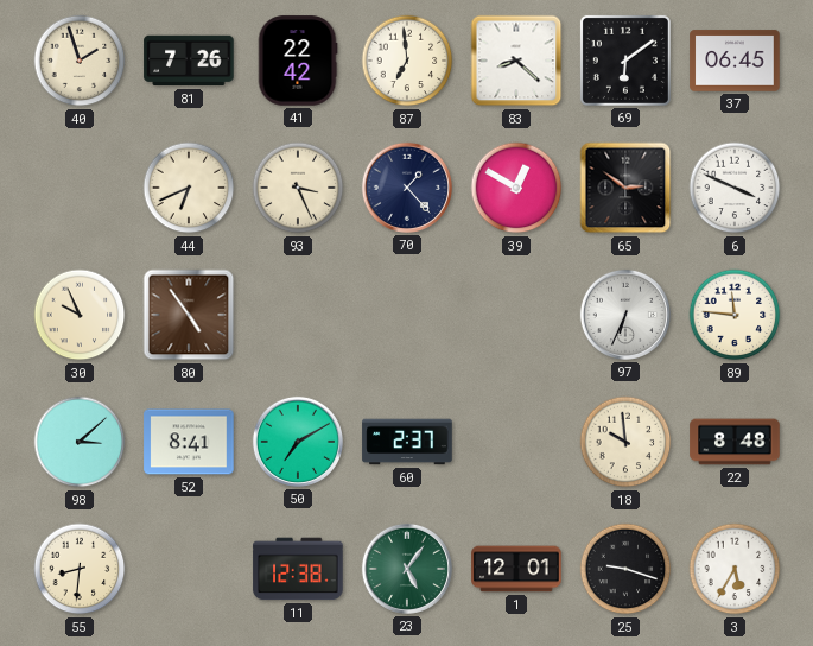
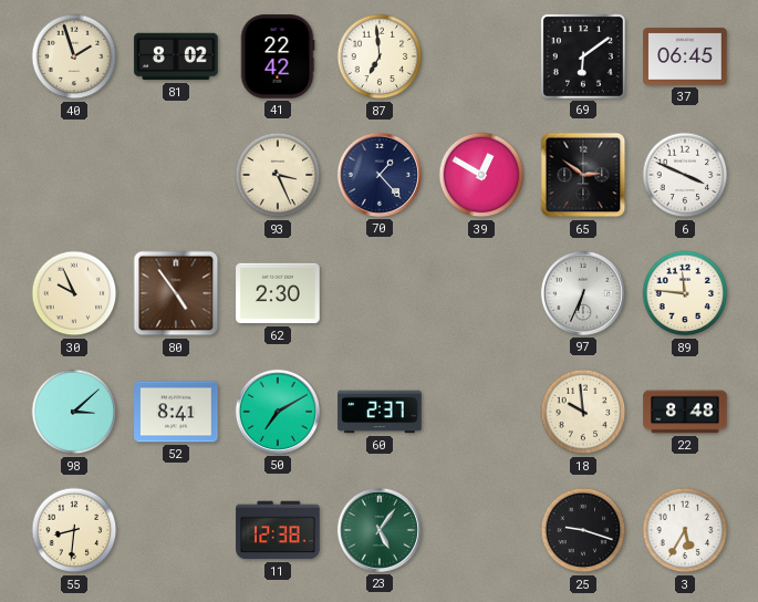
81: 7:26 -> 8:02 (176, 56)
83: 8:22 -> none (516, 61)
44: 6:41 -> none (189, 188)
62: none -> 2:30 (278, 293)
1: 12:01 -> none (516, 569)
